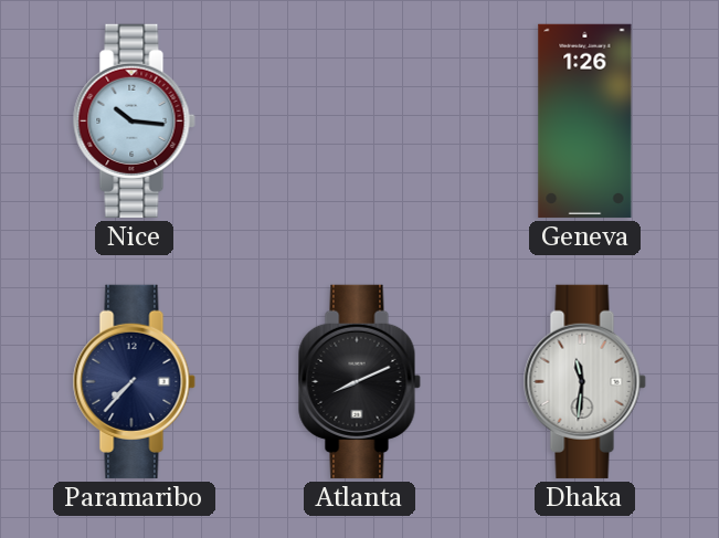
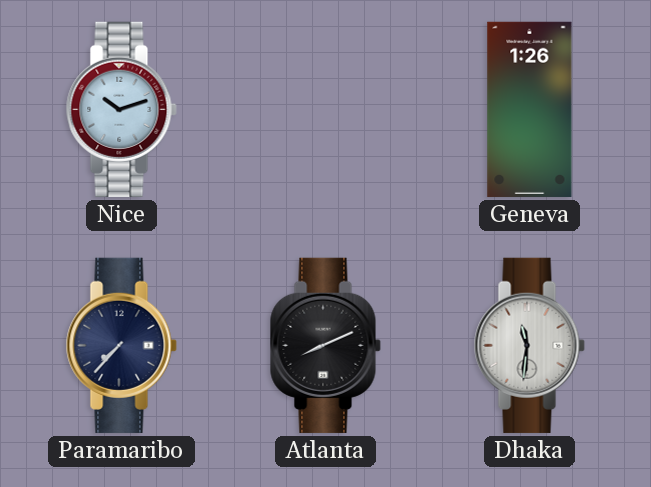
Nice: 10:16 -> 10:12 (121, 109)
